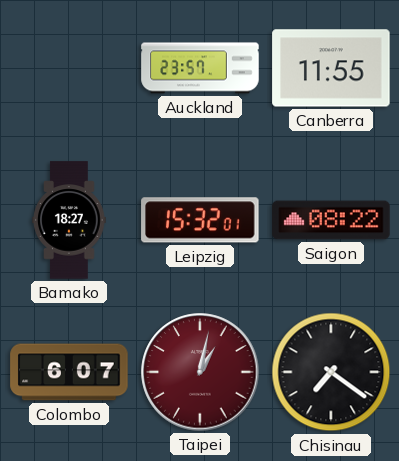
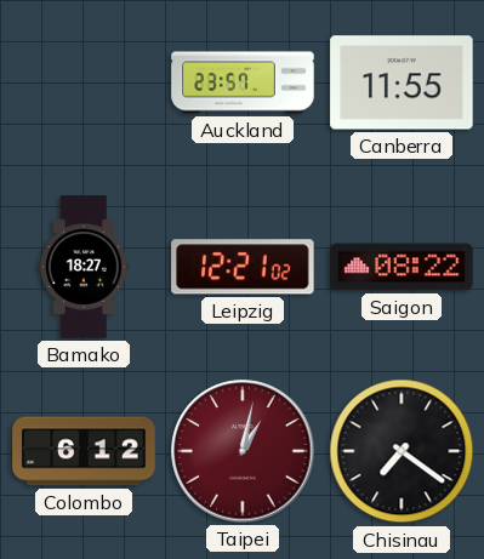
Leipzig: 15:32 -> 12:21 (243, 267)
Colombo: 6:07 -> 6:12 (84, 451)
